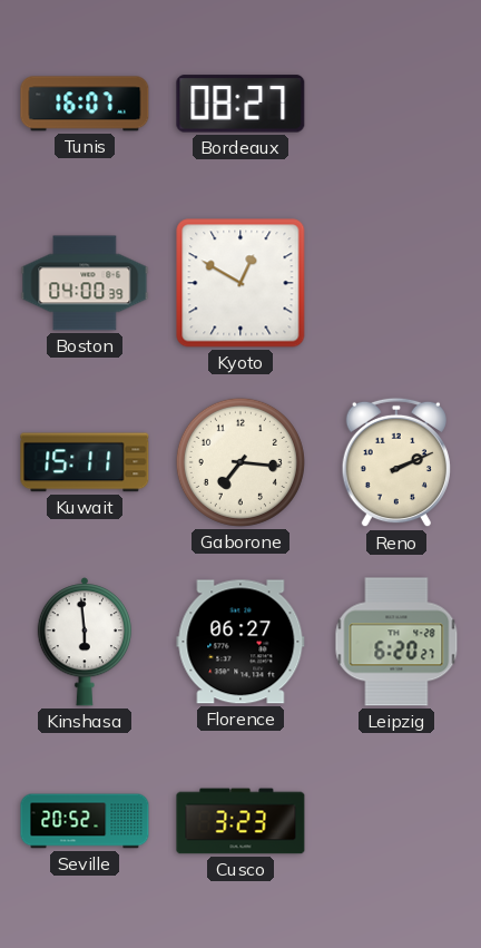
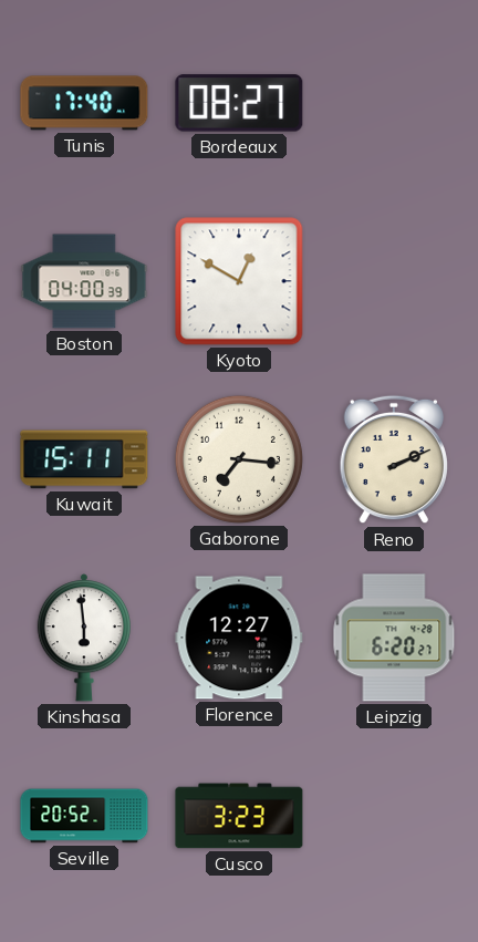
Tunis: 16:07 -> 17:40 (84, 103)
Florence: 06:27 -> 12:27 (239, 638)
